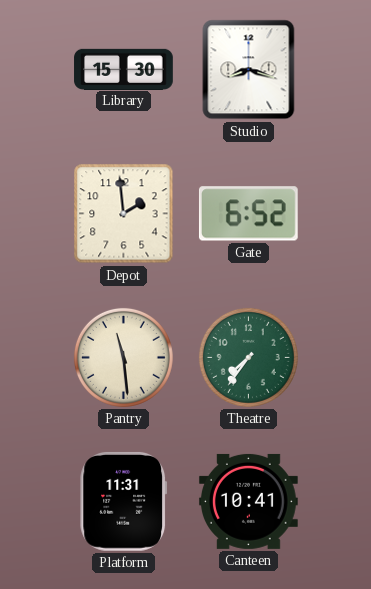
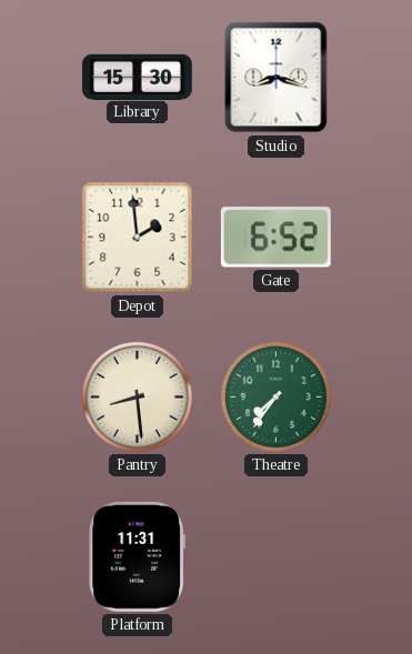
Pantry: 11:29 -> 8:29 (137, 396)
Canteen: 10:41 -> none (249, 501)
